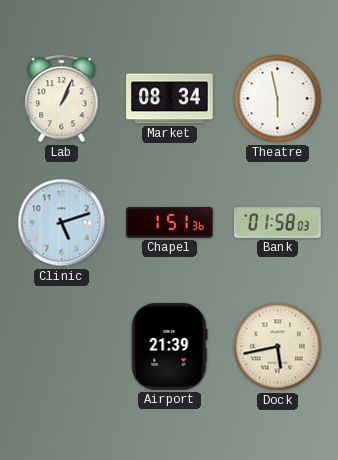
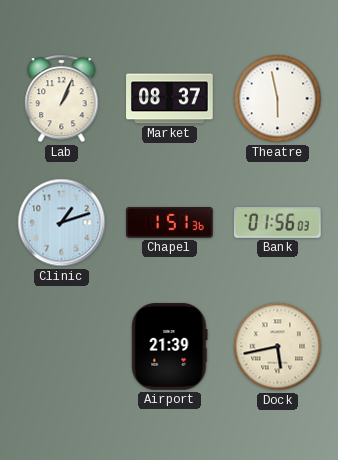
Market: 08:34 -> 08:37 (170, 99)
Clinic: 5:12 -> 1:12 (62, 223)
Bank: 01:58 -> 01:56 (278, 222)
